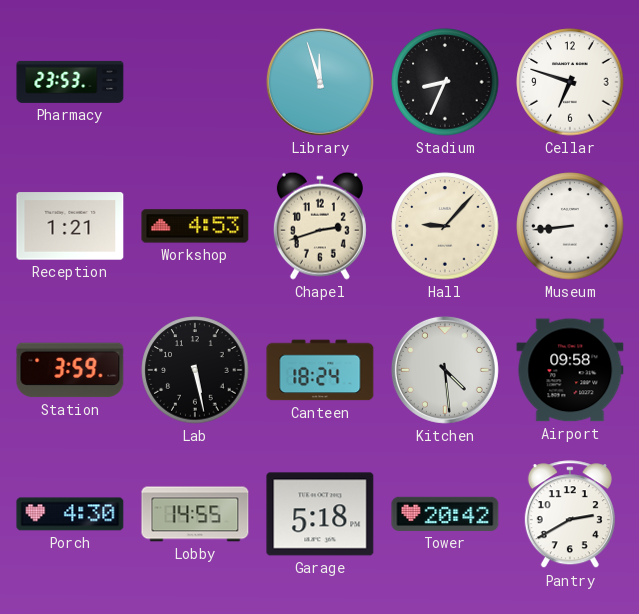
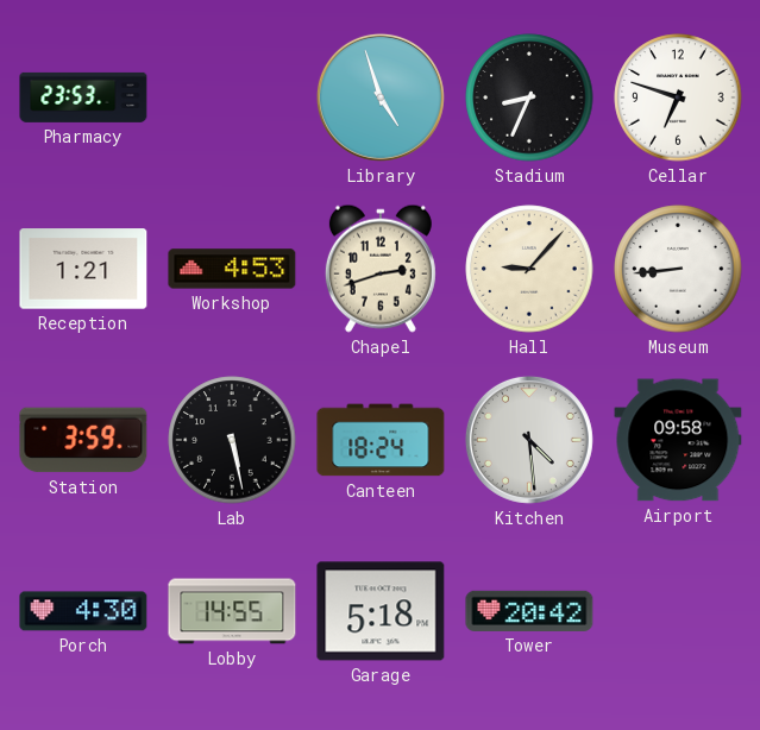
Library: 11:57 -> 4:57 (381, 97)
Pantry: 2:40 -> none (570, 515)
